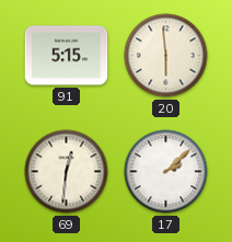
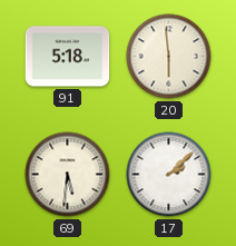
91: 5:15 -> 5:18 (68, 57)
69: 12:31 -> 5:31 (68, 175)
